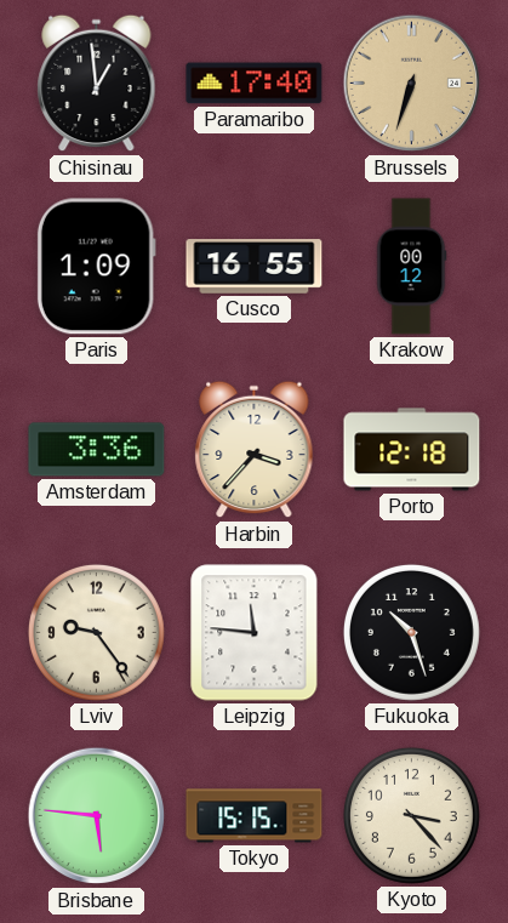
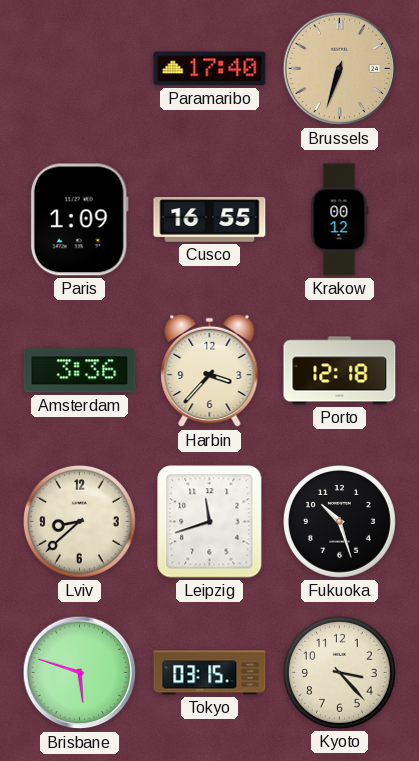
Chisinau: 12:59 -> none (97, 84)
Lviv: 9:24 -> 8:38 (79, 521)
Leipzig: 11:46 -> 11:42 (210, 522)
Brisbane: 5:46 -> 5:48 (80, 673)
Tokyo: 15:15 -> 03:15 (210, 673)
